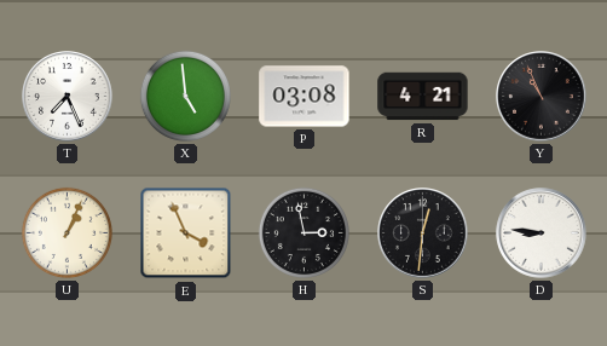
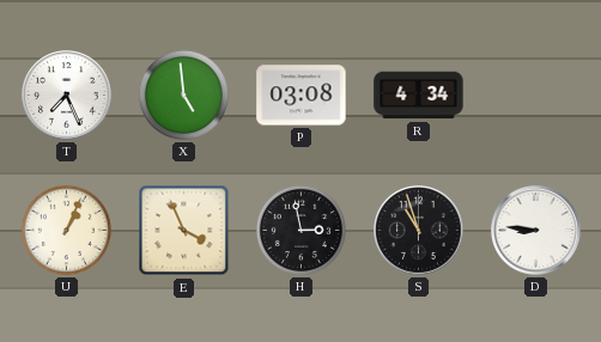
R: 4:21 -> 4:34 (419, 96)
Y: 10:56 -> none (542, 97)
S: 12:31 -> 10:57 (419, 231)
